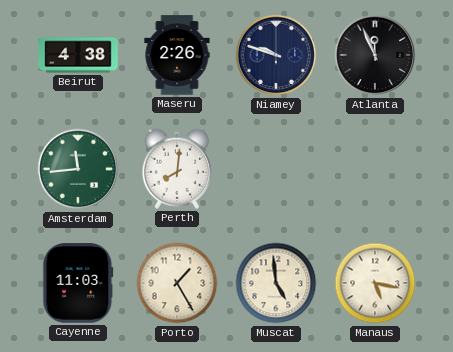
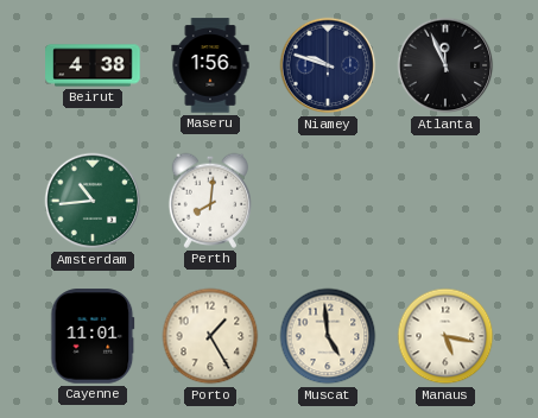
Maseru: 2:26 -> 1:56 (210, 65)
Amsterdam: 11:44 -> 10:44 (93, 201)
Cayenne: 11:03 -> 11:01 (93, 336)
